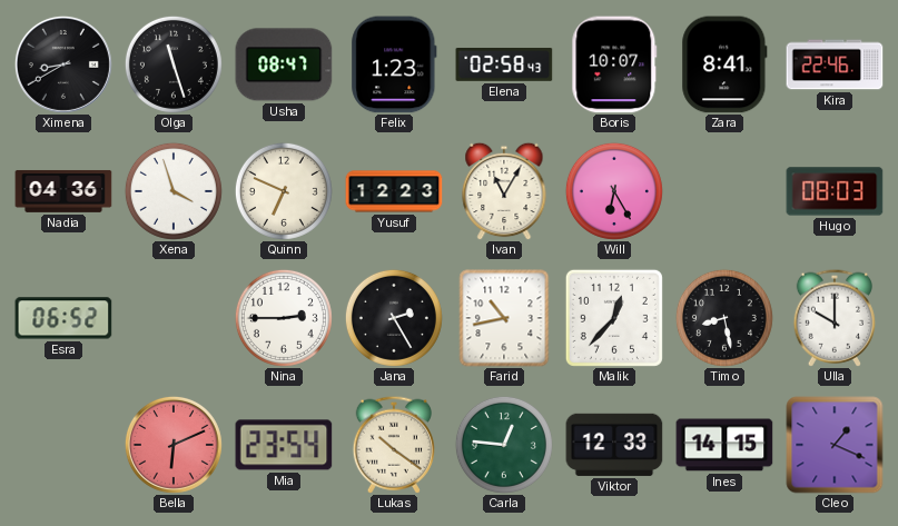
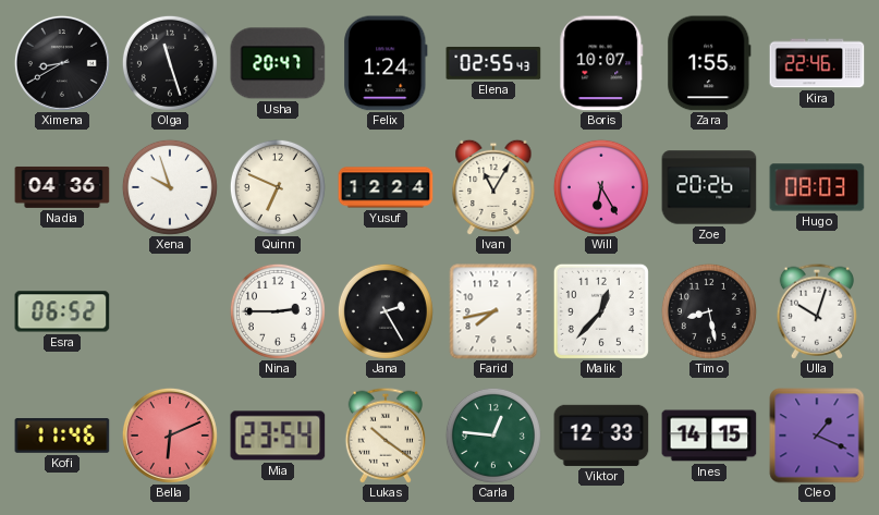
Usha: 08:47 -> 20:47 (278, 63)
Felix: 1:23 -> 1:24 (386, 63)
Elena: 02:58 -> 02:55 (493, 63)
Zara: 8:41 -> 1:55 (709, 63)
Xena: 3:57 -> 9:57 (170, 187)
Yusuf: 12:23 -> 12:24 (386, 187)
Zoe: none -> 20:26 (709, 187)
Farid: 10:43 -> 7:43 (493, 311)
Ulla: 10:00 -> 10:03 (816, 311)
Kofi: none -> 11:46 (62, 436)
